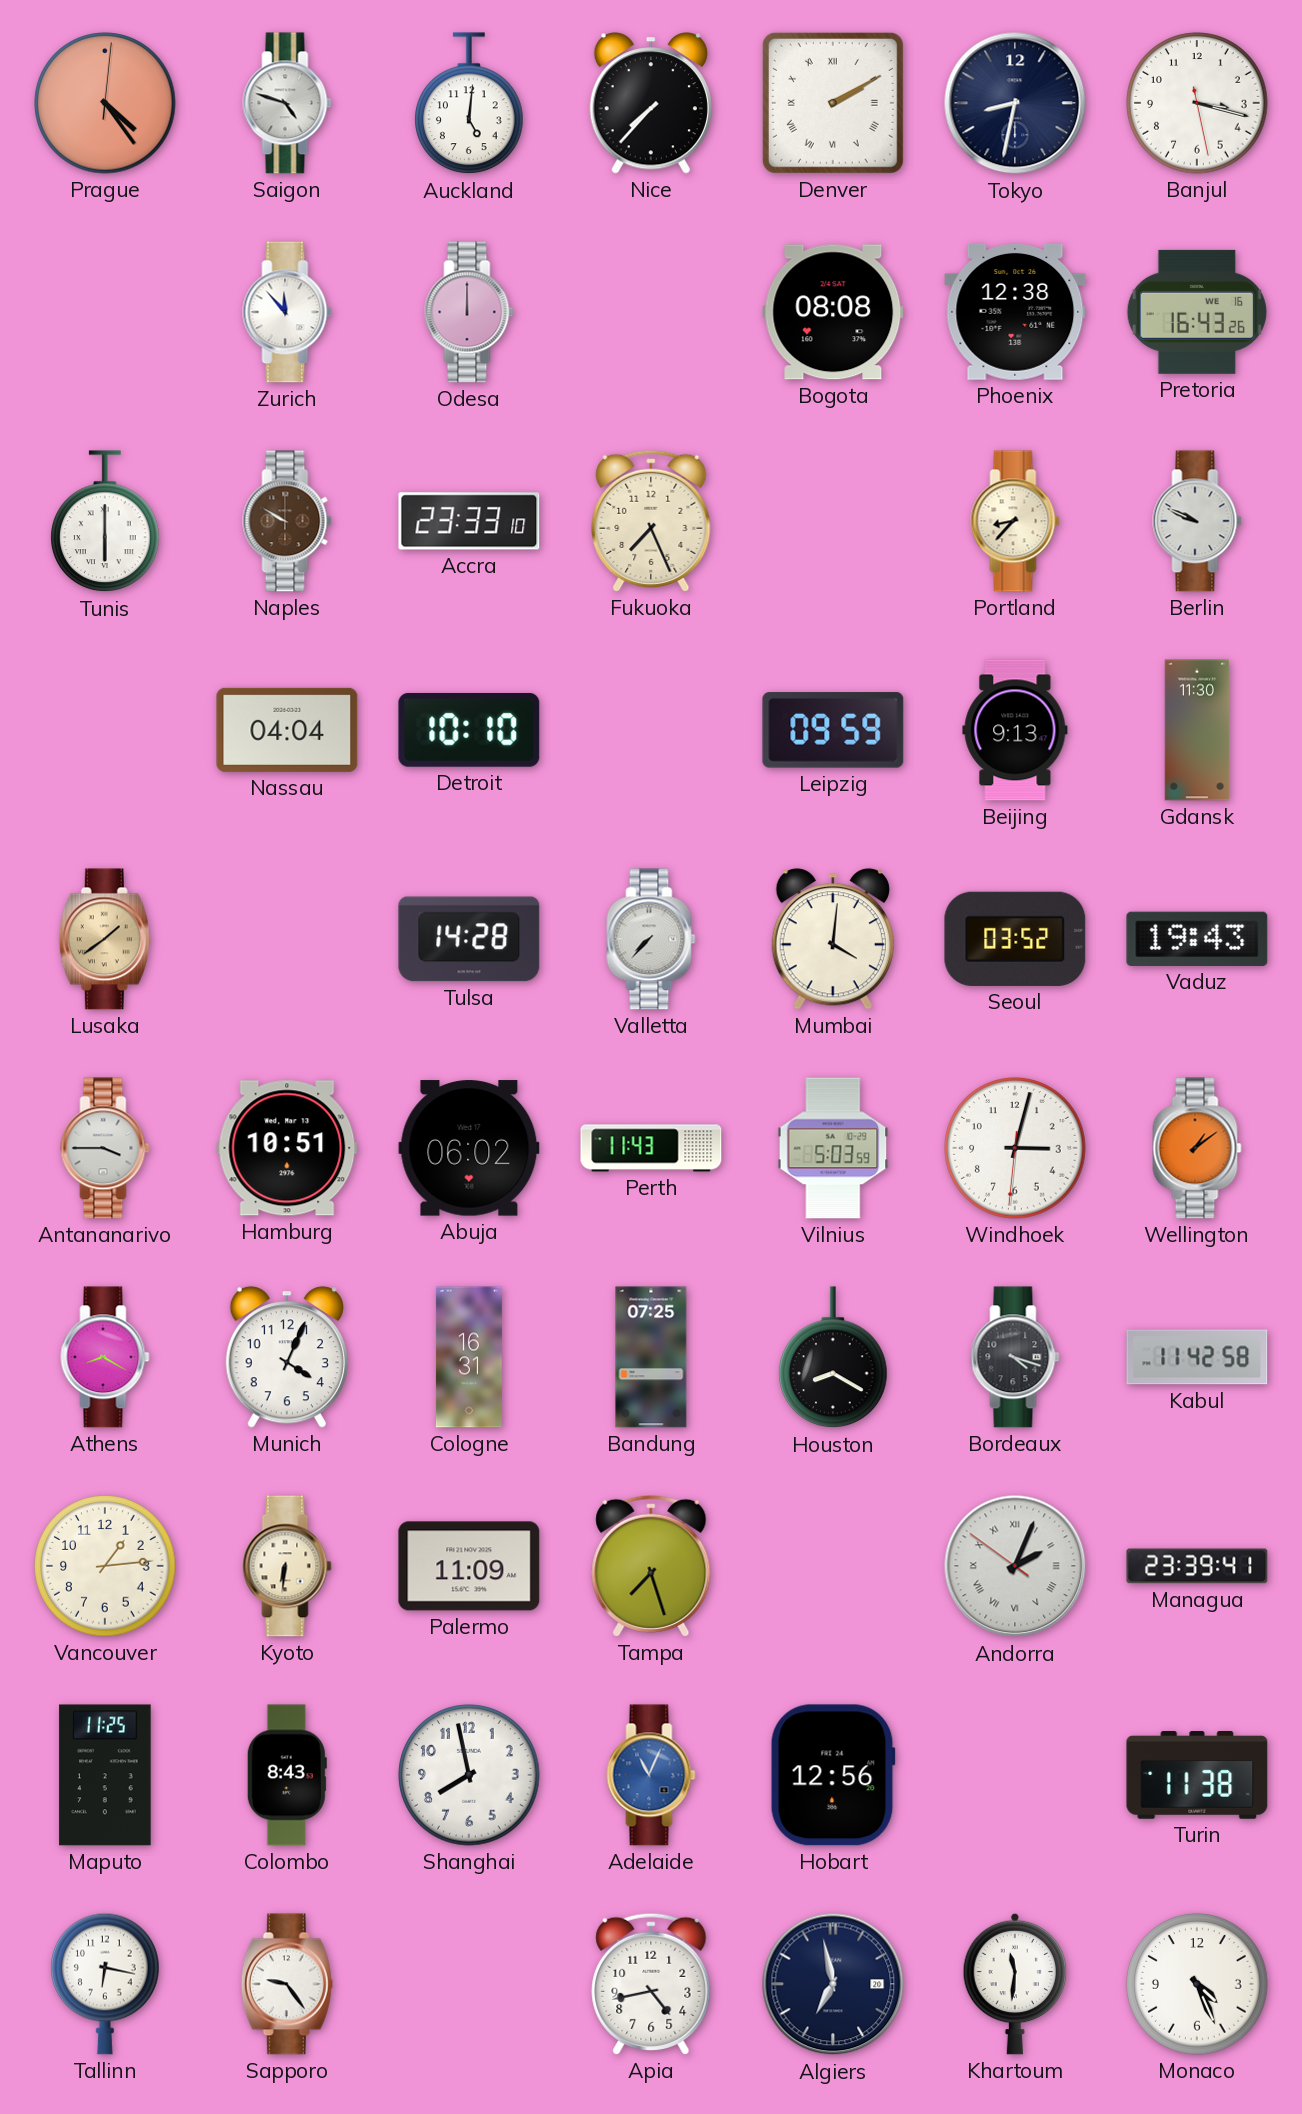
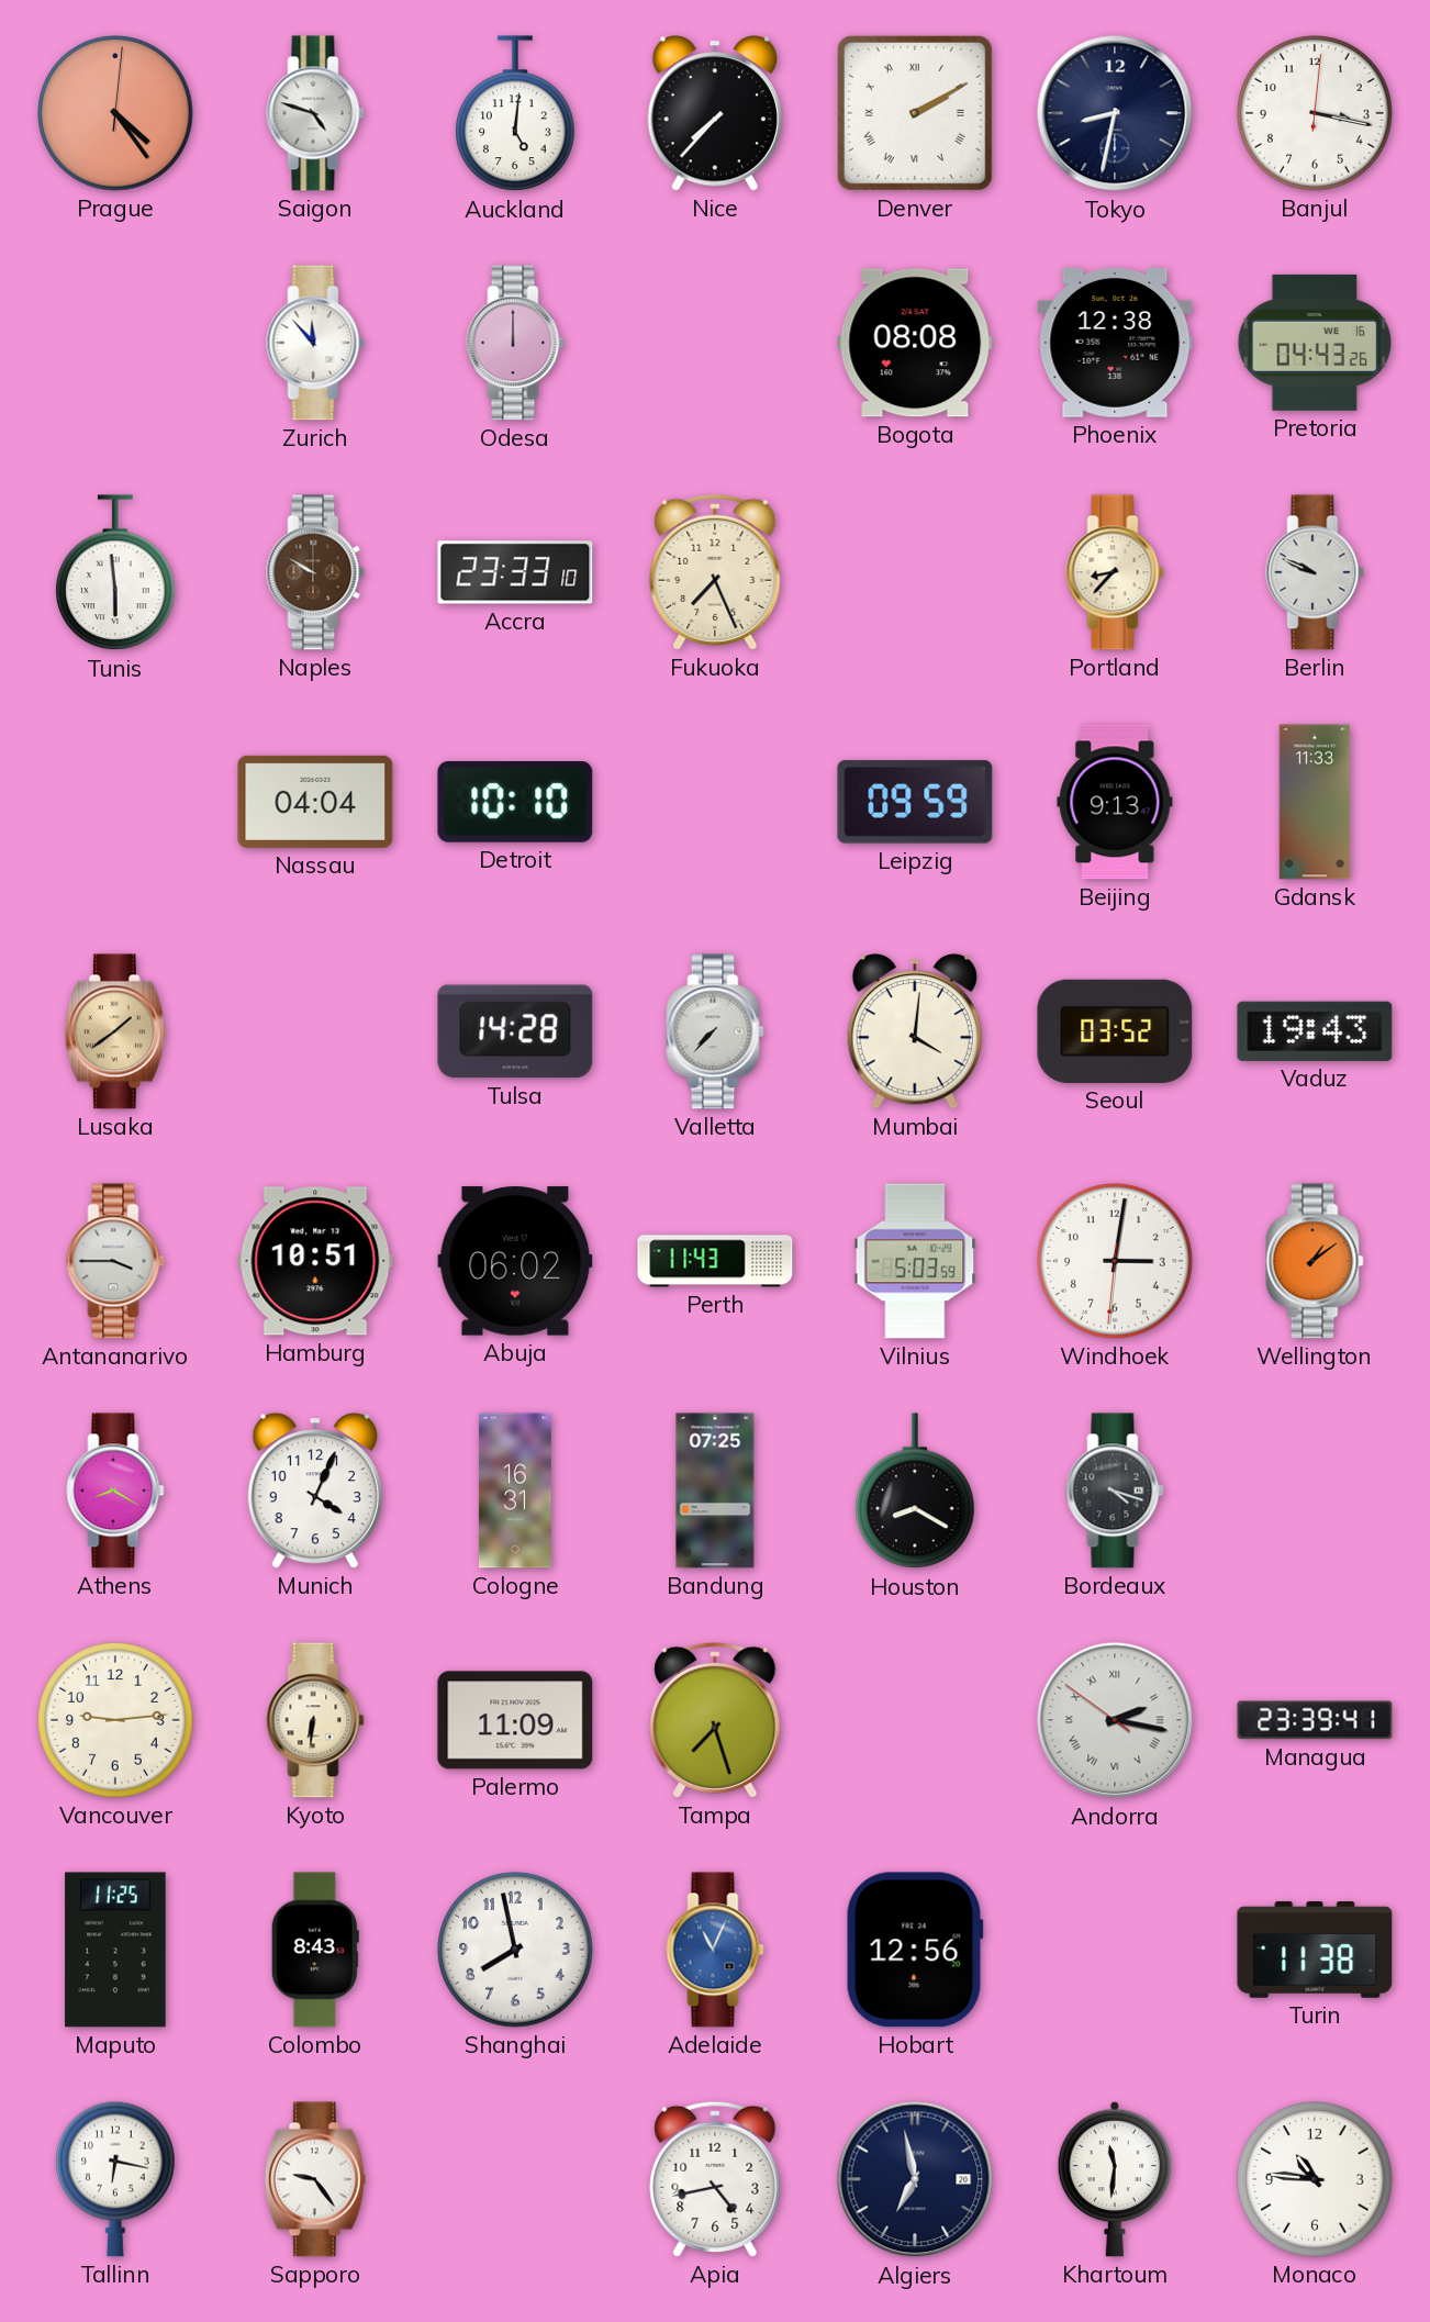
Banjul: 3:17:28 -> 3:17:01 (1315, 113)
Pretoria: 16:43 -> 04:43 (1315, 343)
Tunis: 6:00 -> 5:59 (116, 573)
Gdansk: 11:30 -> 11:33 (1315, 802)
Windhoek: 3:02 -> 3:01 (1115, 1261)
Kabul: 11:42 -> none (1197, 1357)
Vancouver: 1:14 -> 9:14 (115, 1720)
Andorra: 2:03 -> 2:16 (1115, 1720)
Monaco: 4:26 -> 10:46 (1315, 2179)
